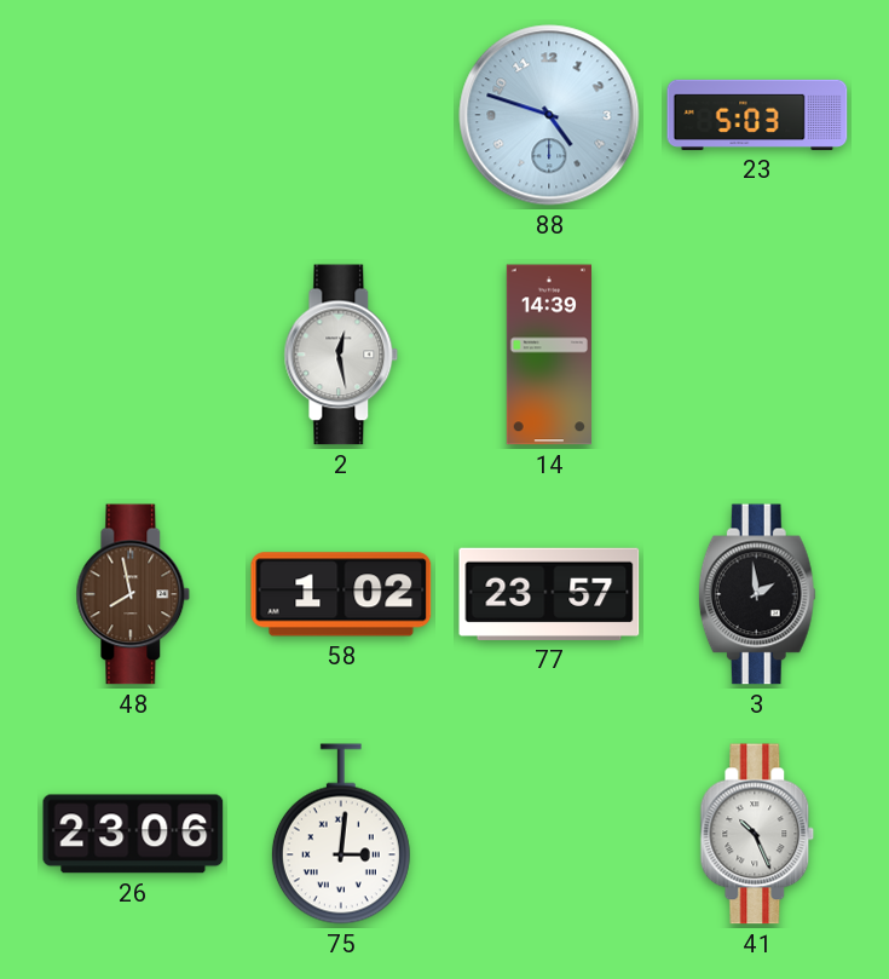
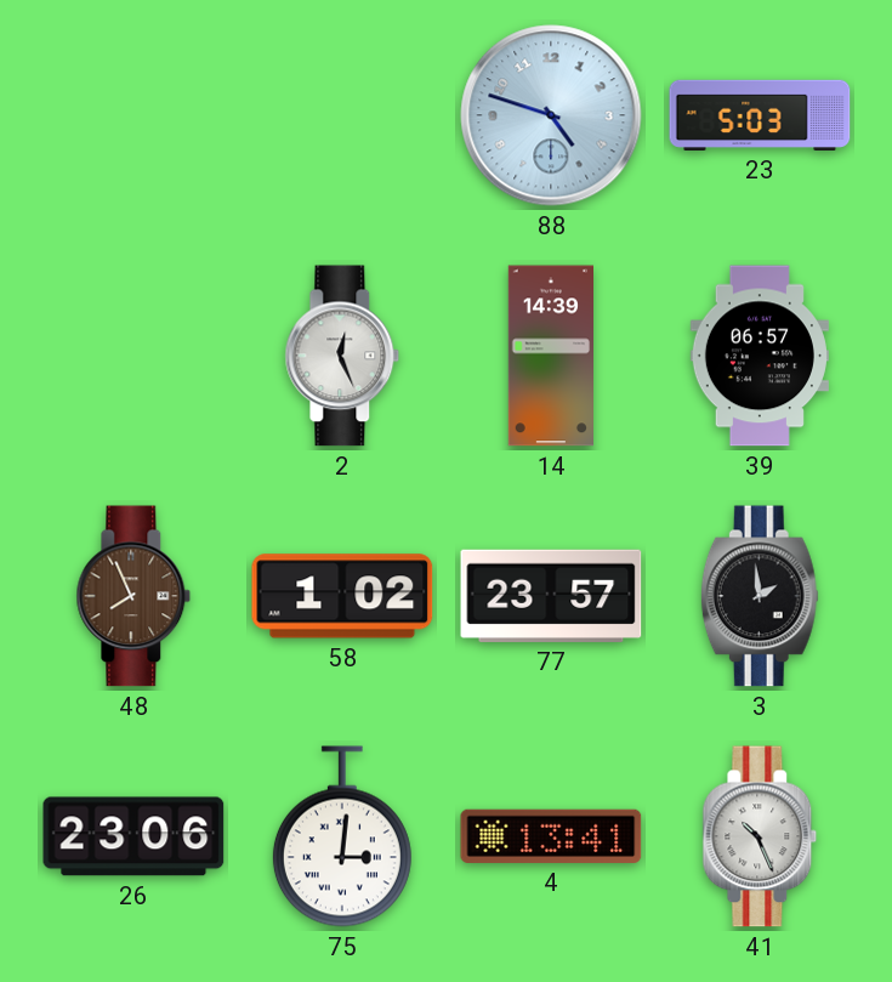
2: 12:28 -> 12:26 (342, 356)
39: none -> 06:57 (760, 356)
48: 7:58 -> 7:56 (133, 596)
4: none -> 13:41 (551, 836)
